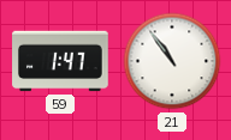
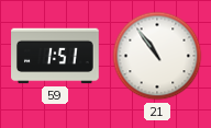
59: 1:47 -> 1:51 (55, 56)
